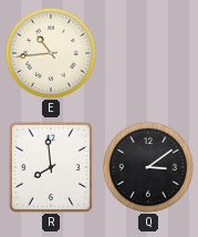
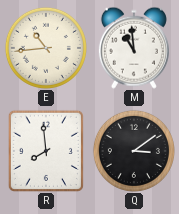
M: none -> 10:59 (134, 48)
